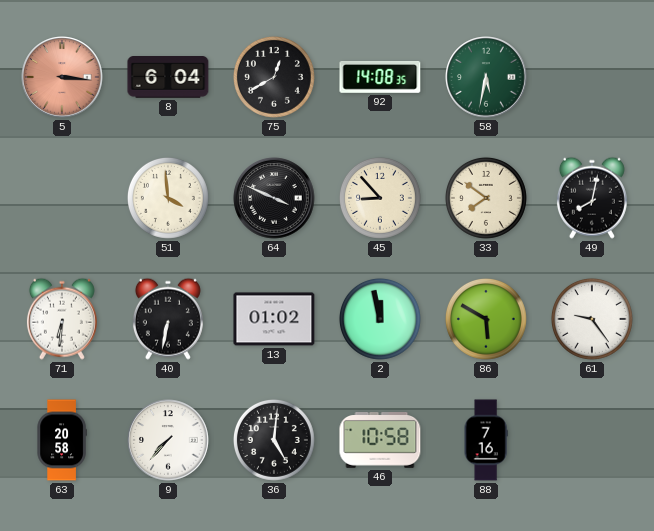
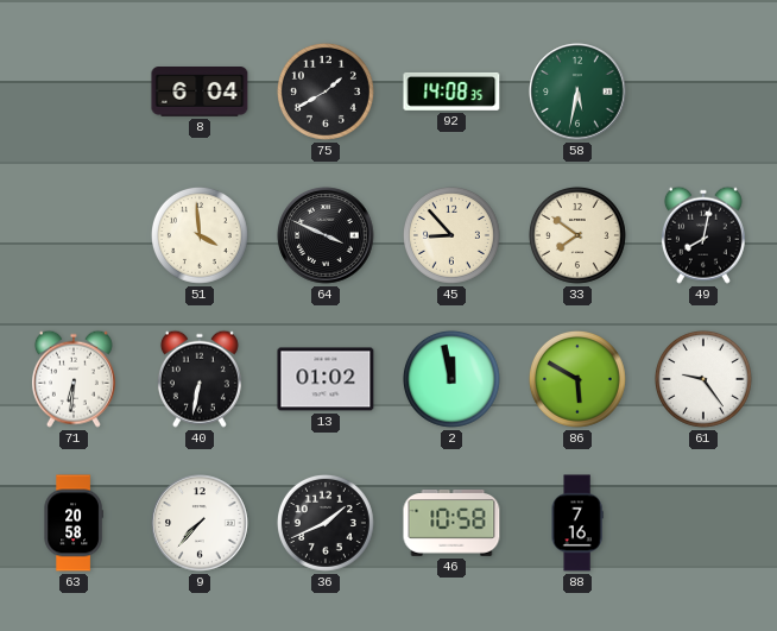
5: 3:16 -> none (62, 77)
75: 12:40 -> 1:40 (326, 92)
36: 5:01 -> 1:41 (326, 523)
